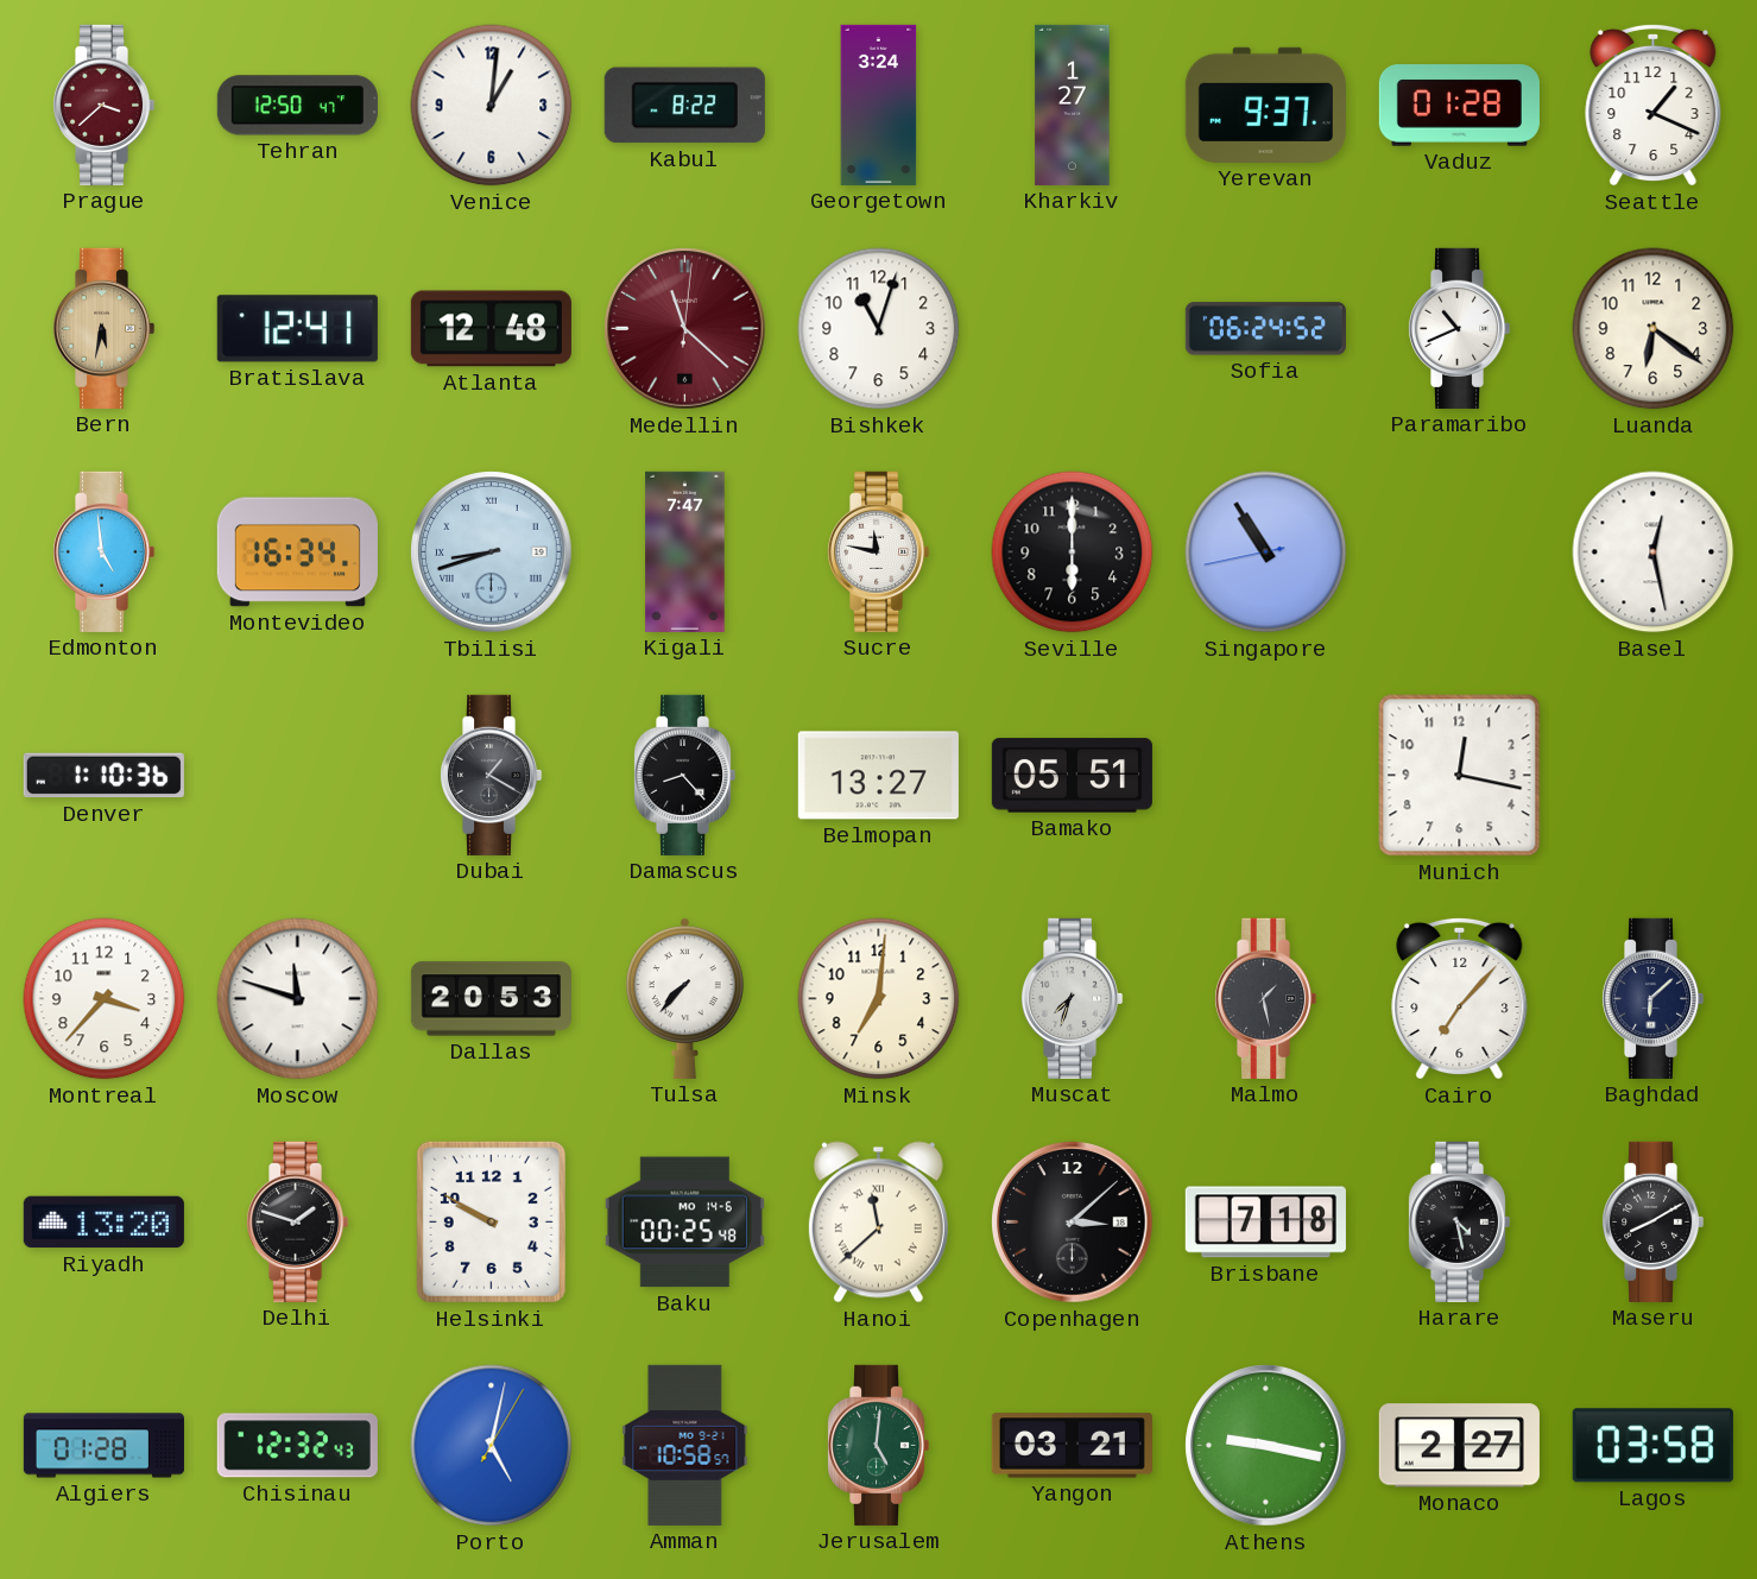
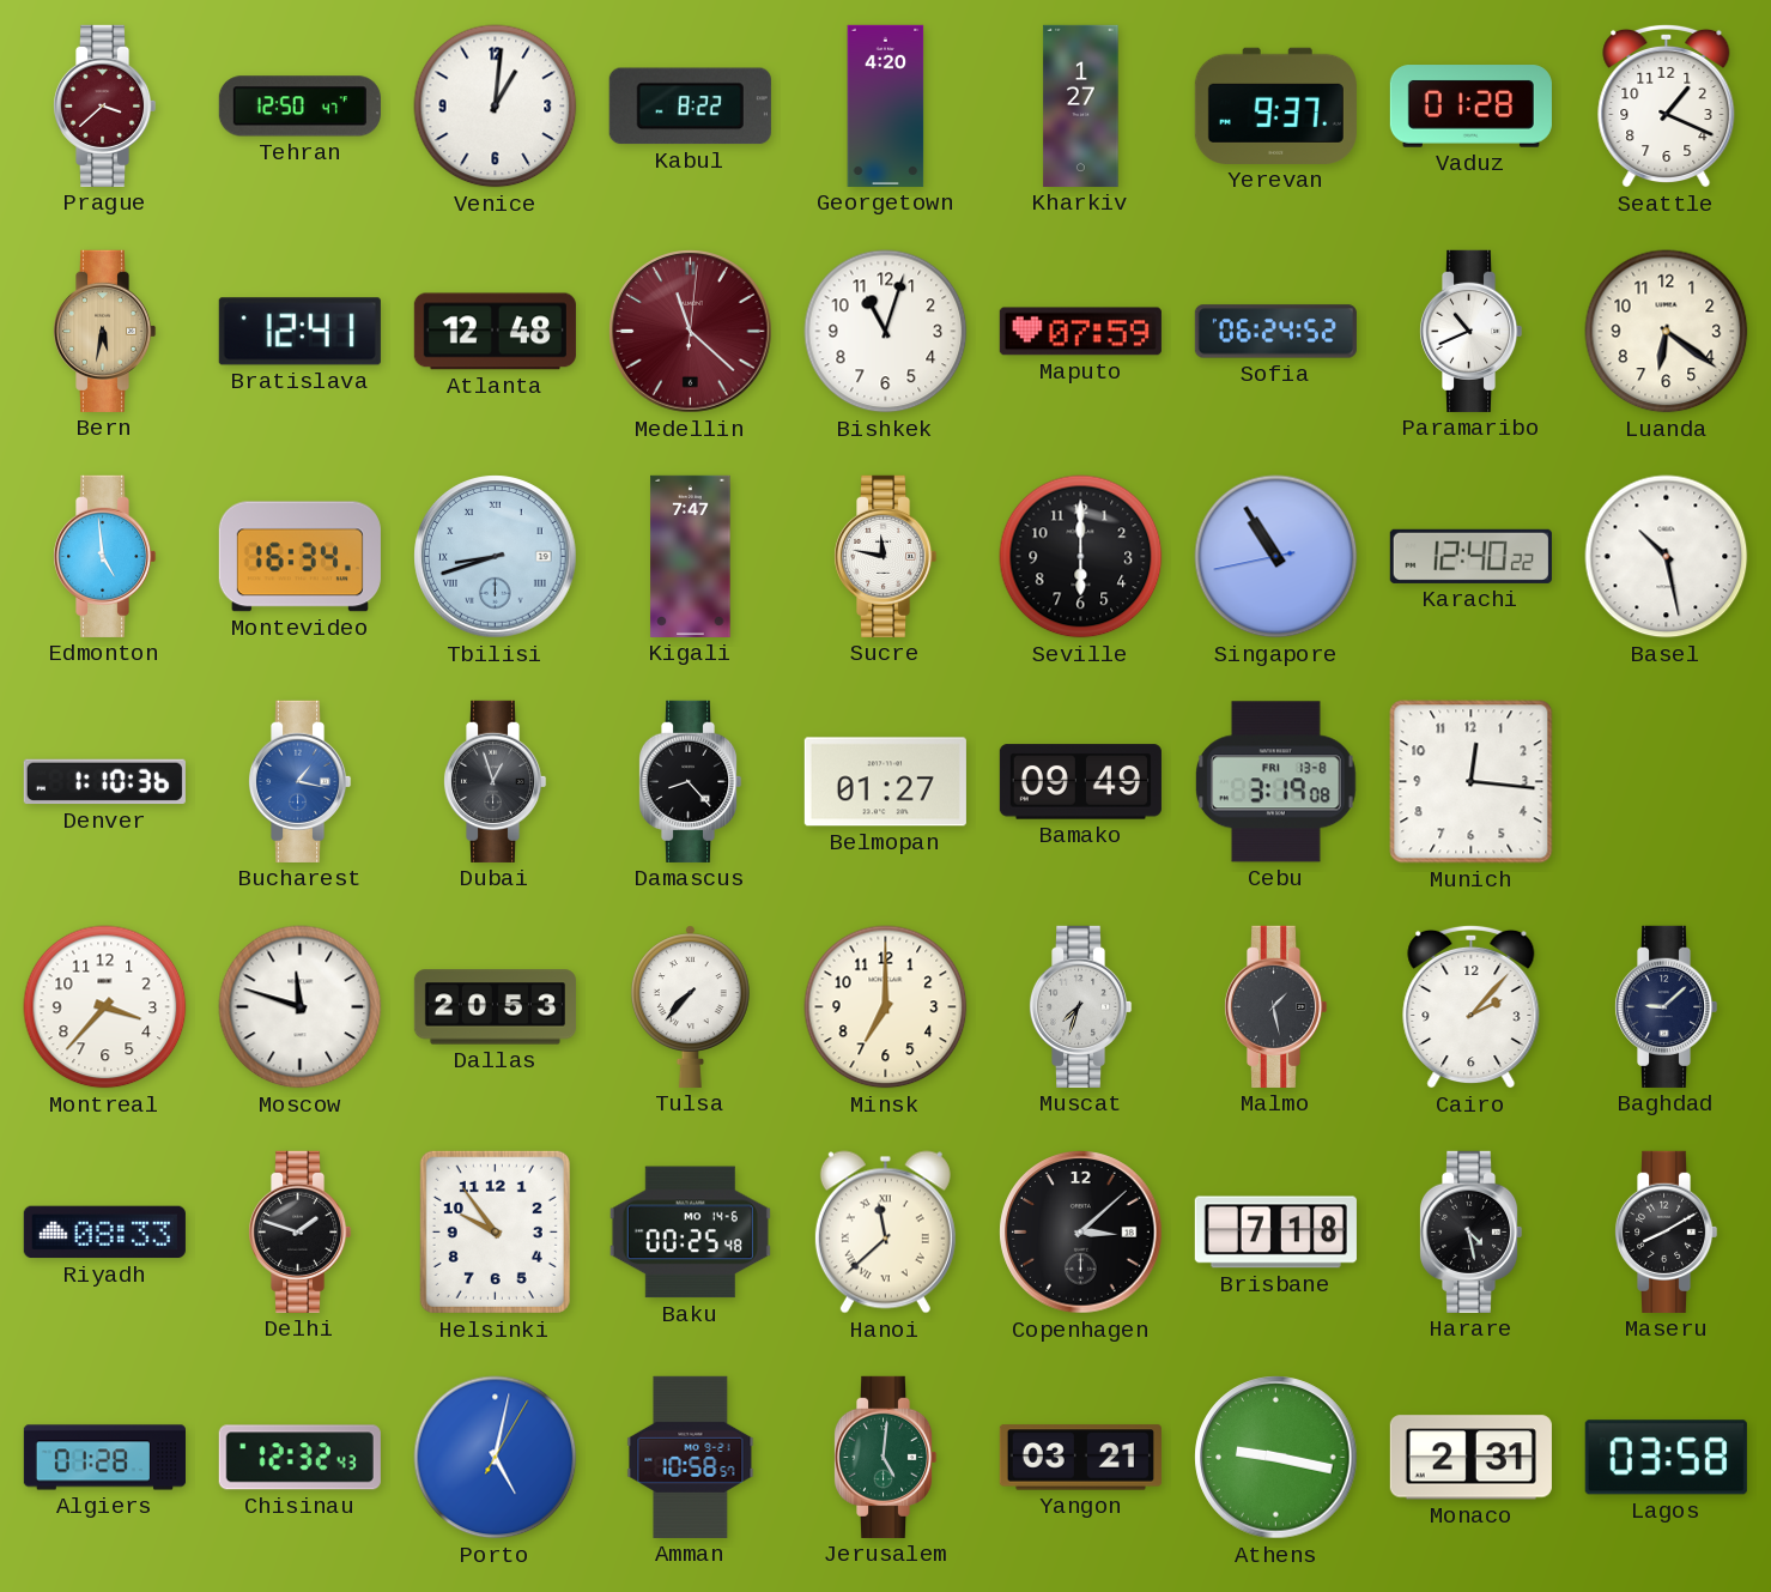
Georgetown: 3:24 -> 4:20 (886, 105)
Maputo: none -> 07:59 (1080, 332)
Karachi: none -> 12:40 (1470, 556)
Basel: 12:28 -> 10:28 (1667, 557)
Bucharest: none -> 1:17 (299, 781)
Dubai: 1:20 -> 12:57 (495, 781)
Belmopan: 13:27 -> 01:27 (885, 782)
Bamako: 05:51 -> 09:49 (1080, 782)
Cebu: none -> 3:19 (1275, 782)
Munich: 12:17 -> 12:16 (1472, 782)
Minsk: 7:01 -> 7:00 (886, 1007)
Cairo: 7:07 -> 2:07 (1472, 1006)
Baghdad: 6:08 -> 9:08 (1666, 1006)
Riyadh: 13:20 -> 08:33 (104, 1233)
Helsinki: 9:50 -> 9:54 (495, 1231)
Monaco: 2:27 -> 2:31 (1470, 1458)
